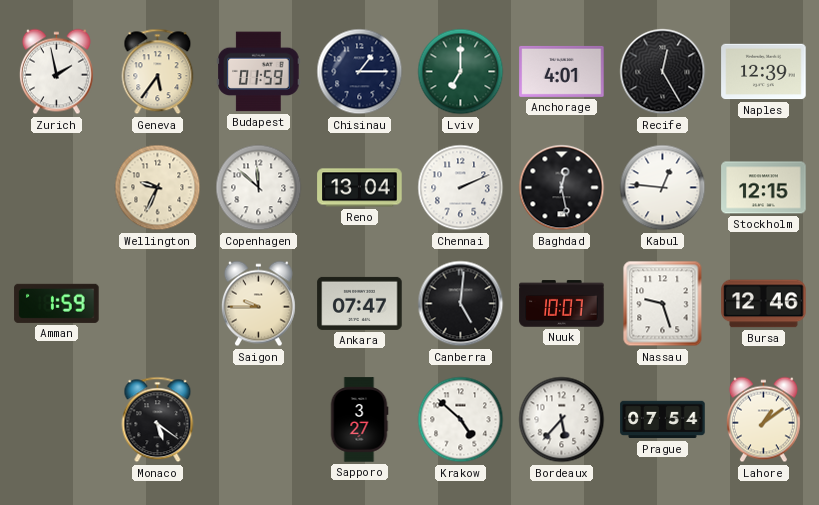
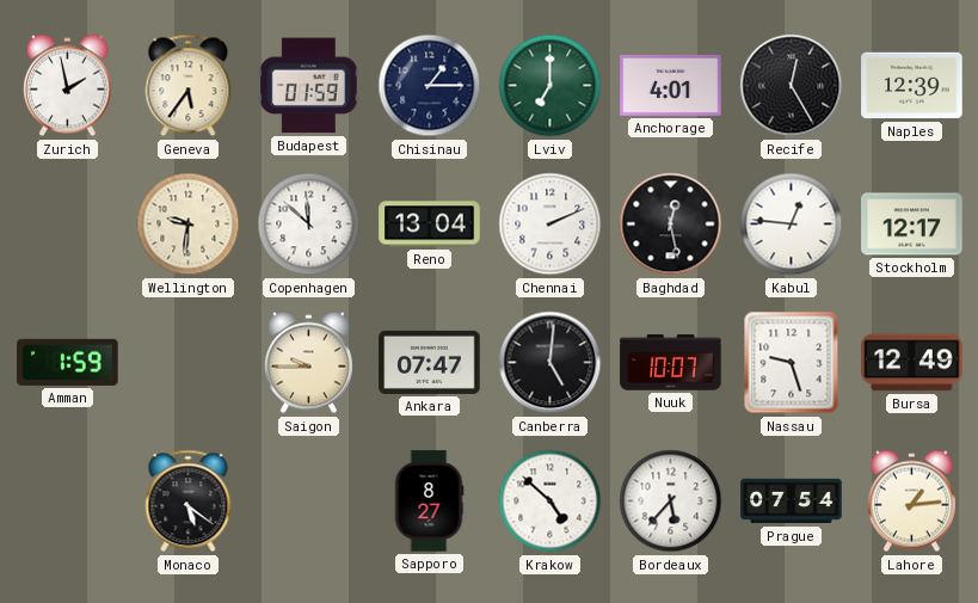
Wellington: 9:34 -> 9:31 (189, 224)
Stockholm: 12:15 -> 12:17 (912, 224)
Bursa: 12:46 -> 12:49 (912, 363)
Sapporo: 3:27 -> 8:27 (429, 502)
Lahore: 1:09 -> 1:14 (911, 502)
